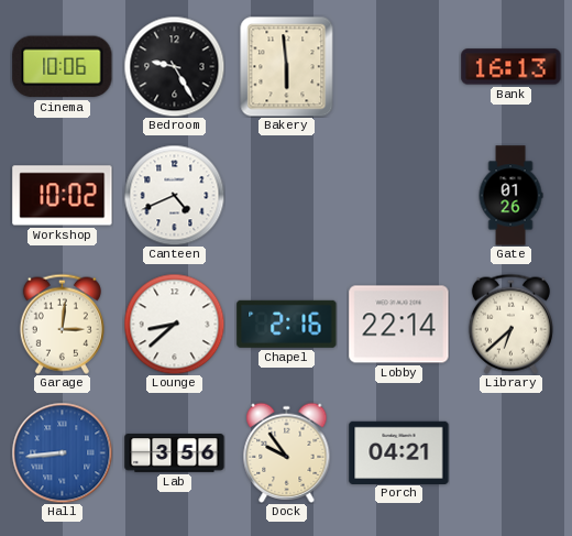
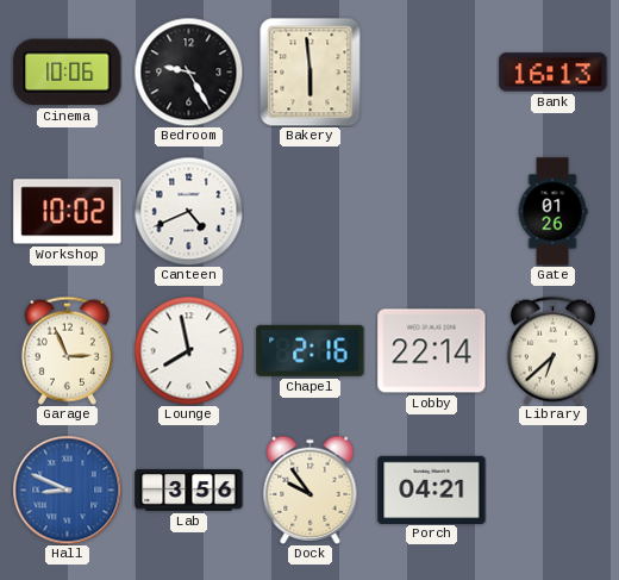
Garage: 3:01 -> 2:56 (67, 350)
Lounge: 8:38 -> 7:58 (188, 350)
Hall: 8:44 -> 8:49 (67, 489)
